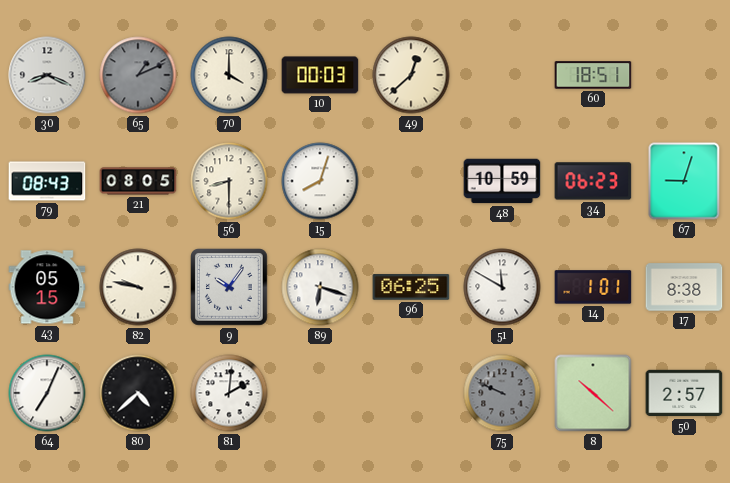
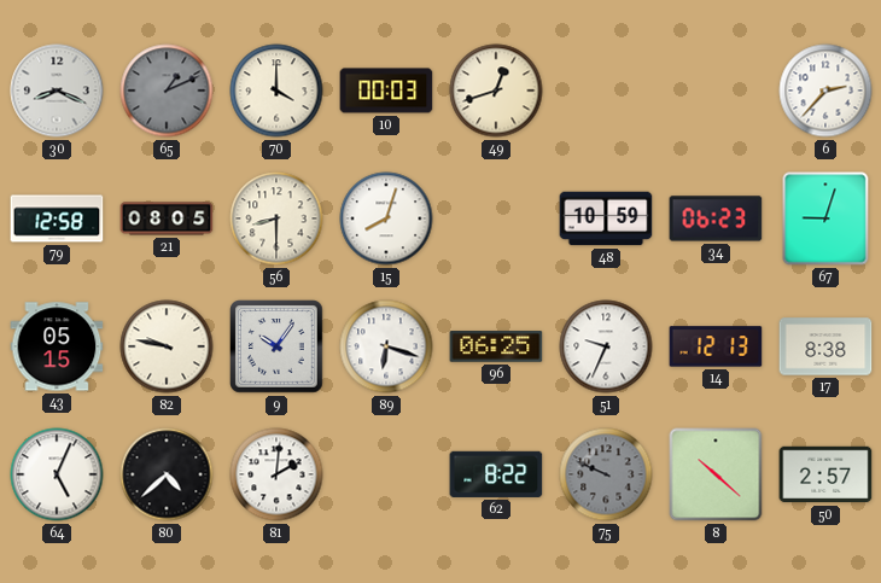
49: 12:38 -> 12:42 (496, 91)
60: 18:51 -> none (593, 75)
6: none -> 2:37 (825, 91)
79: 08:43 -> 12:58 (57, 218)
51: 11:50 -> 9:34 (606, 346)
14: 1:01 -> 12:13 (716, 346)
64: 7:04 -> 5:04 (57, 474)
62: none -> 8:22 (496, 474)
